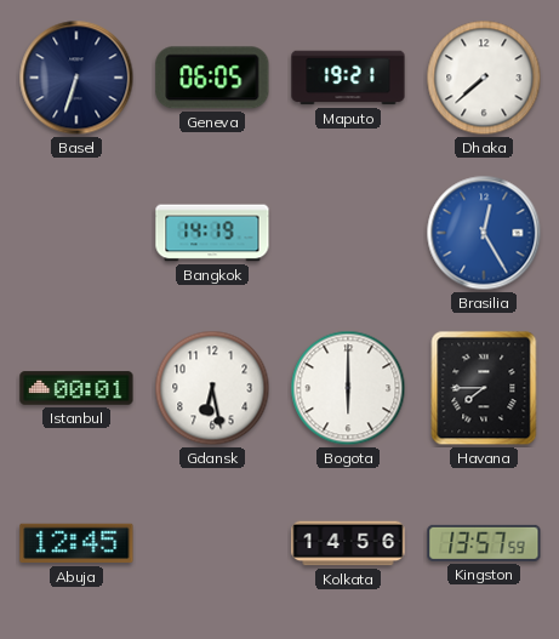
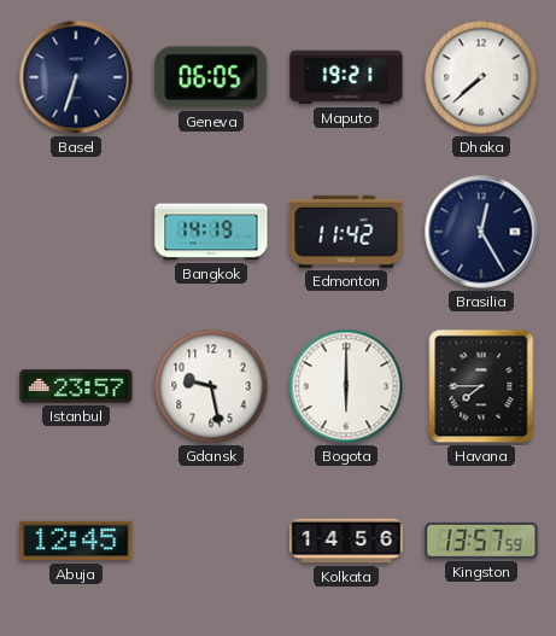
Edmonton: none -> 11:42 (346, 232)
Brasilia dial: blue -> navy (481, 232)
Istanbul: 00:01 -> 23:57 (76, 386)
Gdansk: 6:28 -> 9:28 (211, 386)
